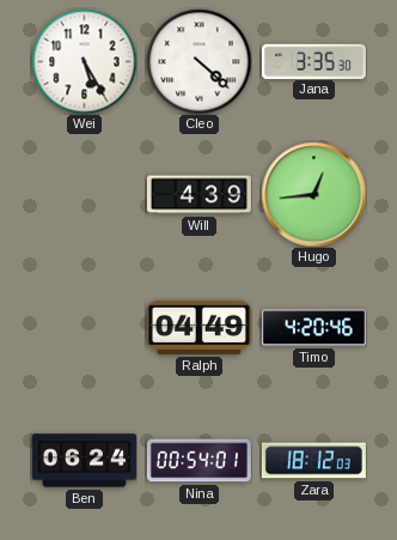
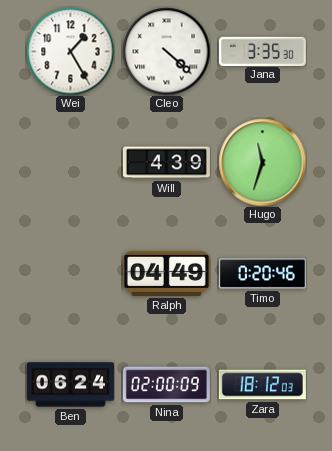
Wei: 5:25 -> 1:25 (70, 51)
Hugo: 12:44 -> 11:33 (262, 162)
Timo: 4:20 -> 0:20 (262, 274)
Nina: 00:54 -> 02:00 (166, 385)
